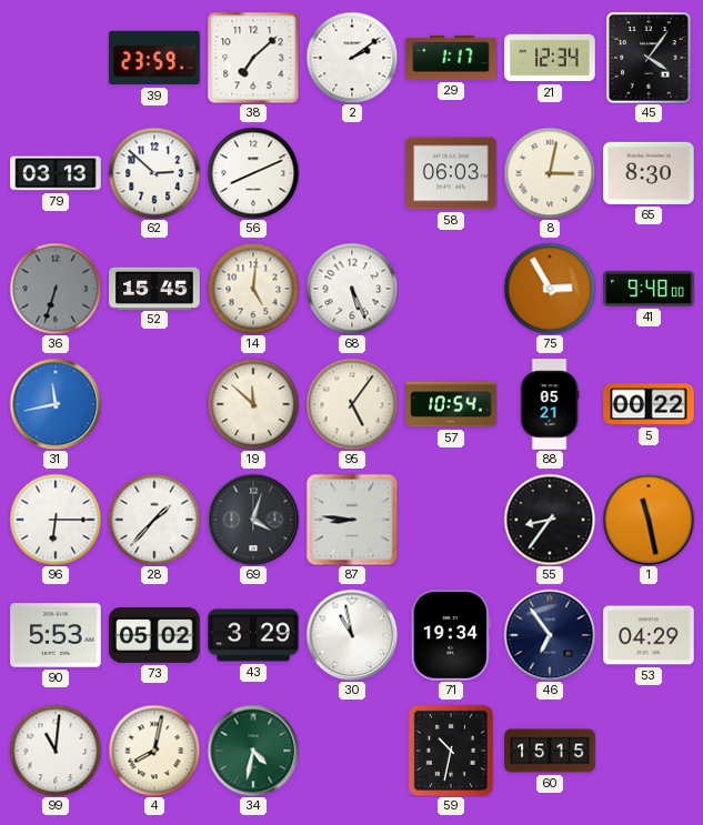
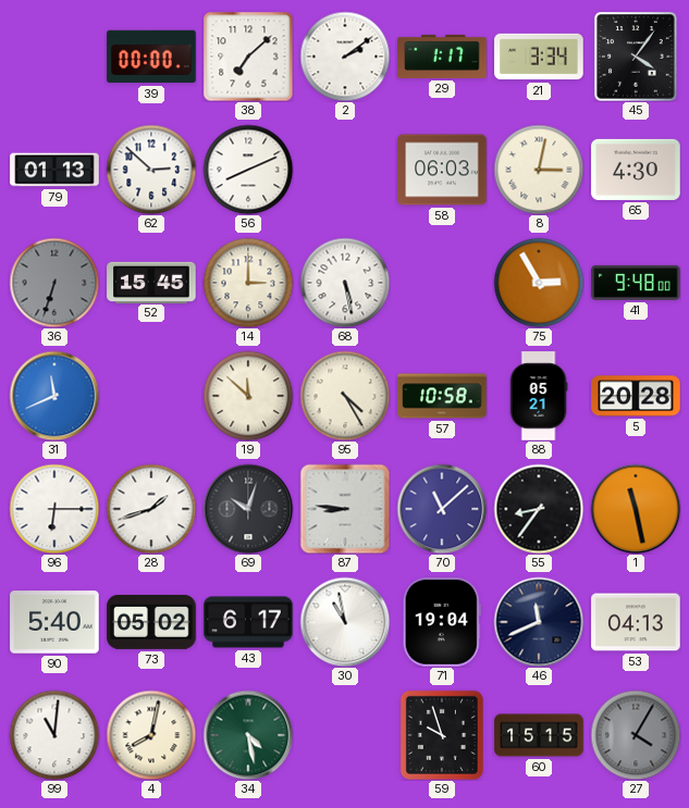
39: 23:59 -> 00:00 (151, 57)
21: 12:34 -> 3:34 (539, 57)
79: 03:13 -> 01:13 (54, 170)
65: 8:30 -> 4:30 (636, 170)
14: 5:01 -> 3:00 (248, 283)
68: 5:26 -> 5:28 (345, 283)
31: 11:43 -> 11:41 (54, 396)
95: 5:06 -> 4:25 (345, 396)
57: 10:54 -> 10:58 (442, 396)
5: 00:22 -> 20:28 (636, 396)
28: 1:37 -> 1:42 (151, 509)
69: 4:03 -> 10:03 (248, 509)
70: none -> 11:08 (442, 509)
90: 5:53 -> 5:40 (54, 622)
43: 3:29 -> 6:17 (248, 622)
71: 19:34 -> 19:04 (442, 622)
46: 6:54 -> 11:41 (539, 622)
53: 04:29 -> 04:13 (636, 622)
34: 4:32 -> 4:28 (248, 735)
59: 10:32 -> 9:57 (442, 735)
27: none -> 4:05 (636, 735)
